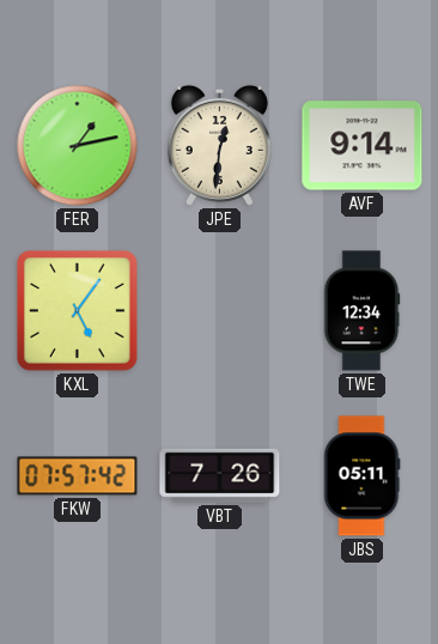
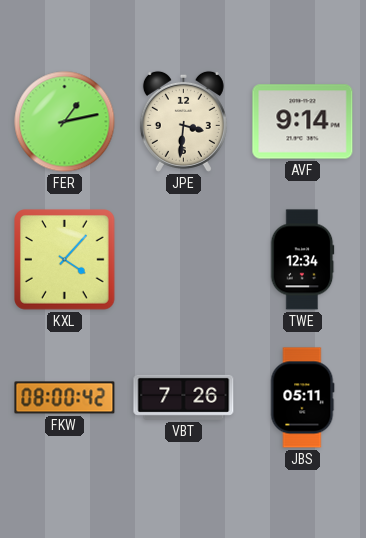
JPE: 12:31 -> 3:31 (183, 121)
KXL: 5:06 -> 4:07 (65, 260)
FKW: 07:57 -> 08:00 (65, 398)
